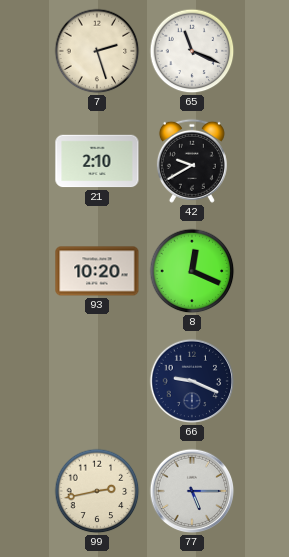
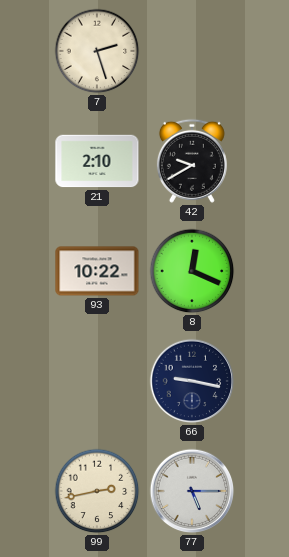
65: 11:19 -> none (192, 51)
93: 10:20 -> 10:22 (97, 271)
66: 9:19 -> 9:17 (192, 381)
